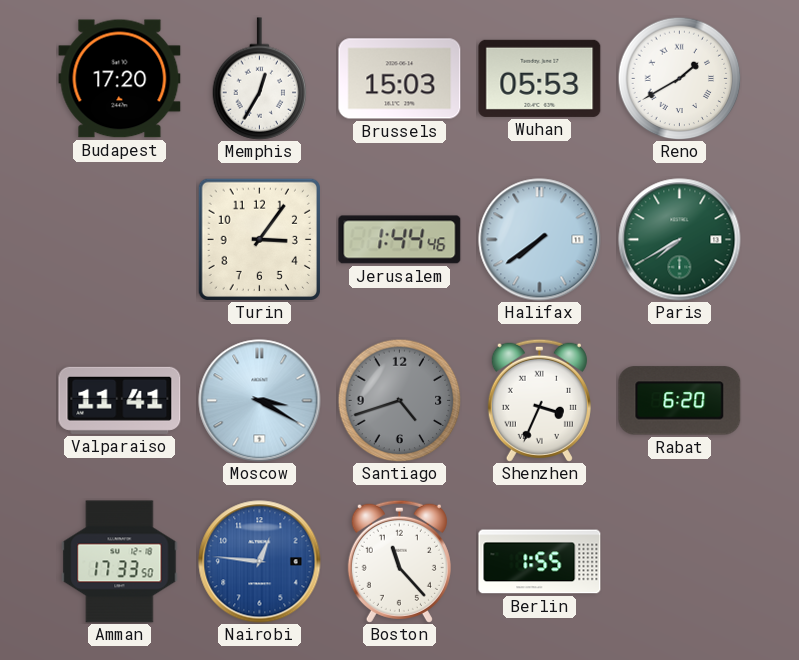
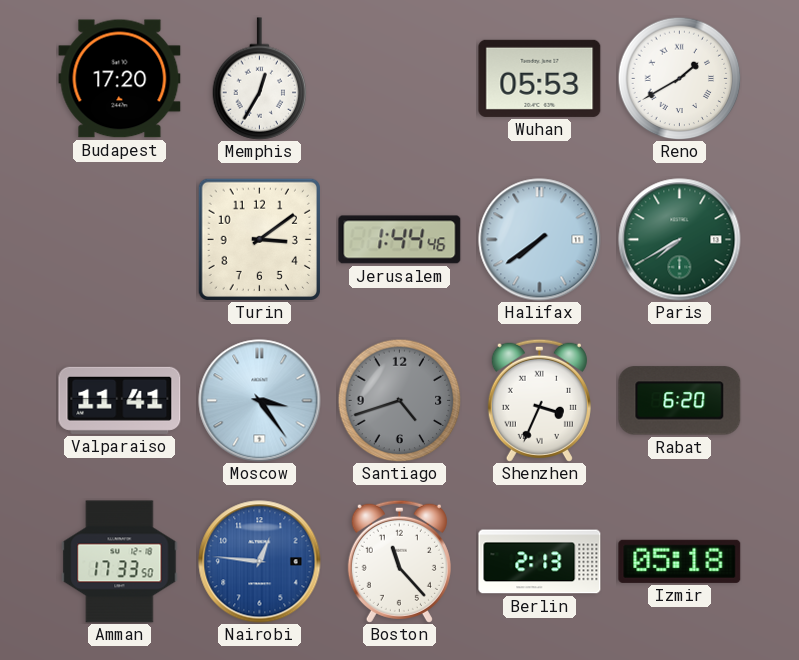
Brussels: 15:03 -> none (400, 79)
Turin: 3:06 -> 3:09 (259, 239)
Moscow: 3:20 -> 3:24 (260, 401)
Berlin: 1:55 -> 2:13 (540, 562)
Izmir: none -> 05:18 (680, 561)
